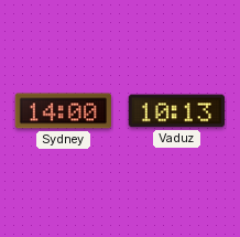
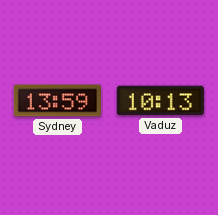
Sydney: 14:00 -> 13:59 (58, 101)
